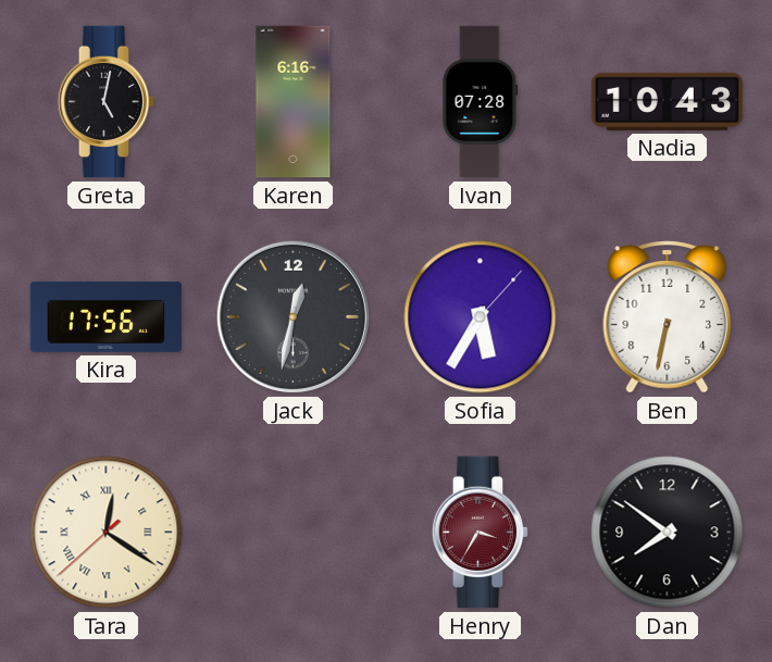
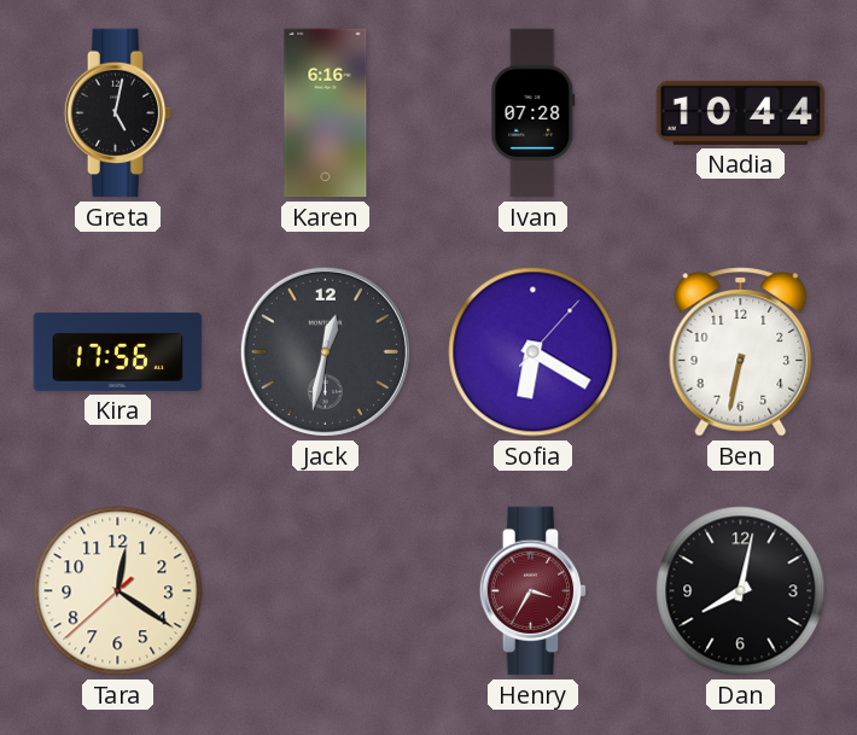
Nadia: 10:43 -> 10:44 (741, 112)
Sofia: 5:35 -> 6:20 (534, 352)
Tara numerals: Roman -> Arabic (118, 591)
Dan: 7:51 -> 8:02 (741, 591)
